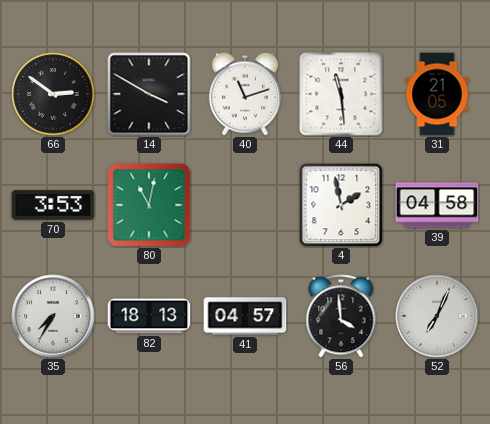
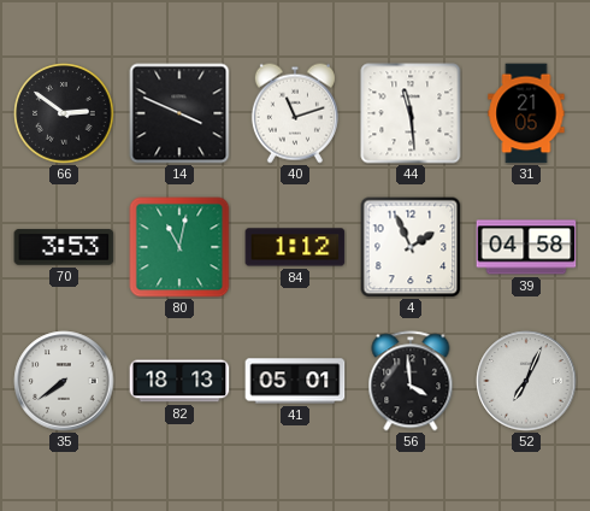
14: 3:50 -> 3:49 (179, 113)
84: none -> 1:12 (295, 247)
4: 1:58 -> 1:56 (411, 247)
35: 7:35 -> 7:39 (64, 381)
41: 04:57 -> 05:01 (295, 381)
